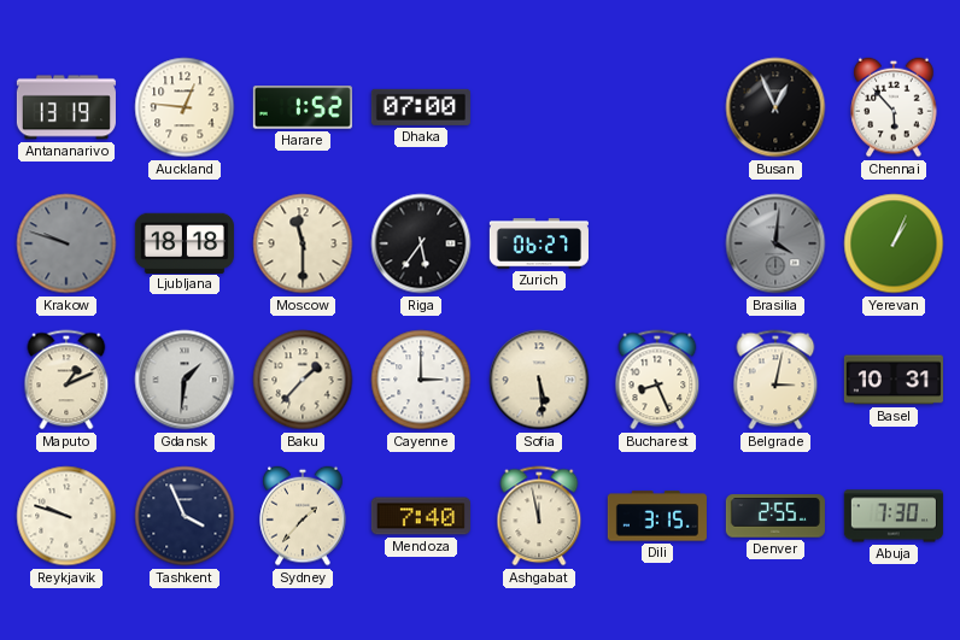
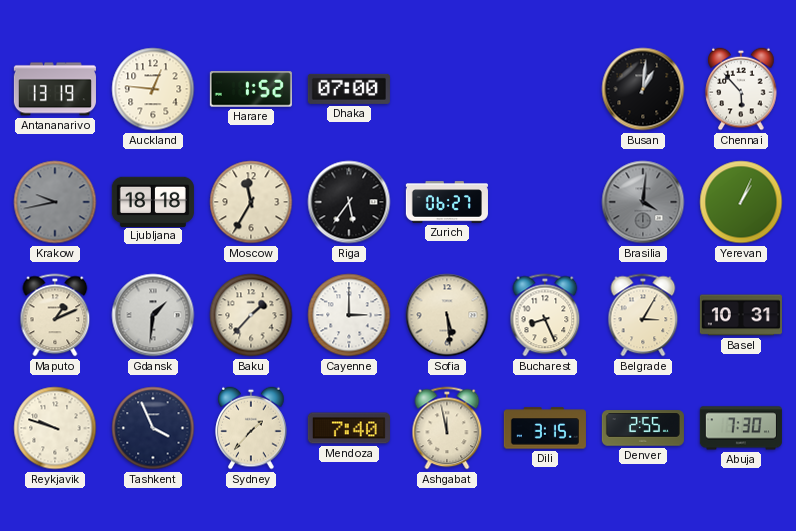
Busan: 12:56 -> 1:01 (643, 89)
Krakow: 9:48 -> 9:43 (55, 202)
Moscow: 11:30 -> 11:35 (251, 202)
Belgrade: 3:02 -> 3:05 (643, 315)
